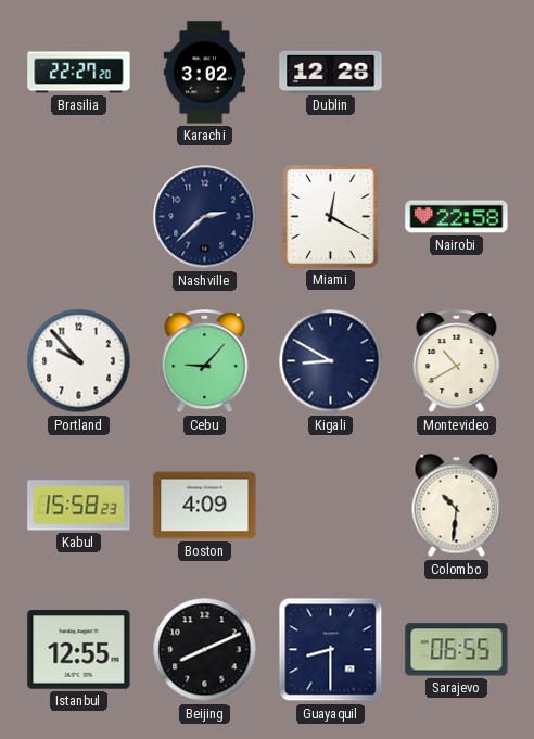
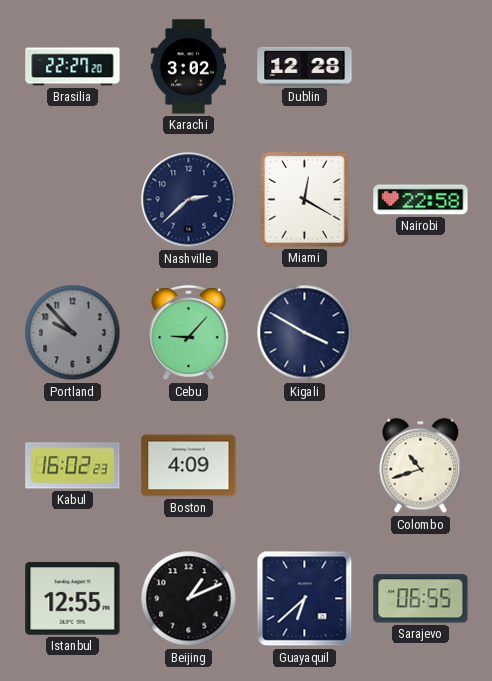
Portland dial: white -> grey (73, 333)
Kigali: 8:50 -> 3:50 (305, 333)
Montevideo: 10:40 -> none (457, 361)
Kabul: 15:58 -> 16:02 (73, 466)
Colombo: 10:31 -> 10:42 (421, 466)
Beijing: 8:11 -> 1:11 (189, 599)
Guayaquil: 8:30 -> 6:38 (305, 599)
